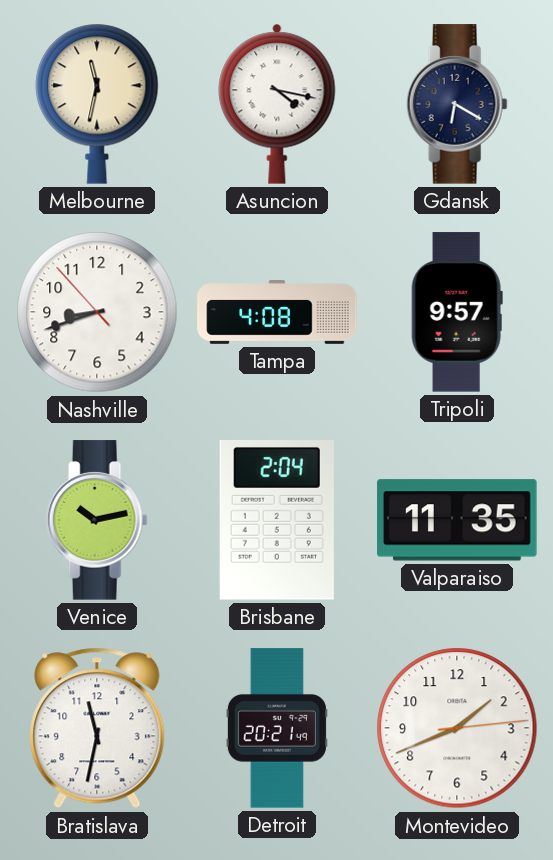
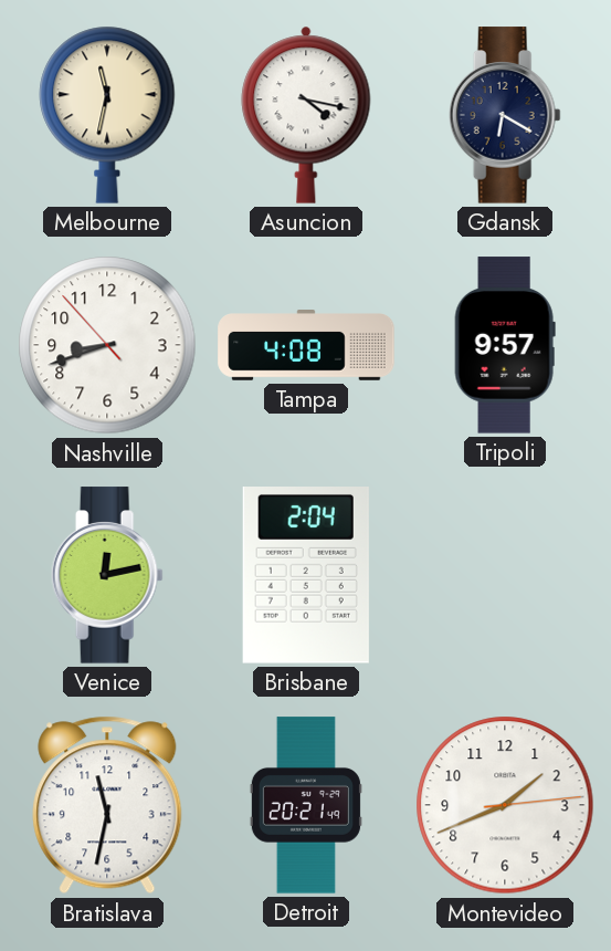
Venice: 10:13 -> 12:13 (107, 575)
Valparaiso: 11:35 -> none (457, 520)
